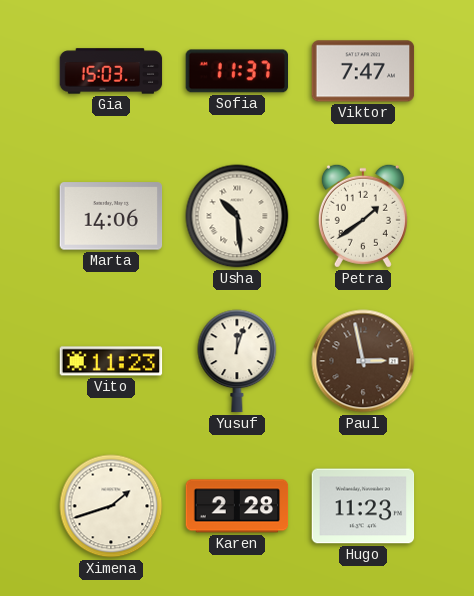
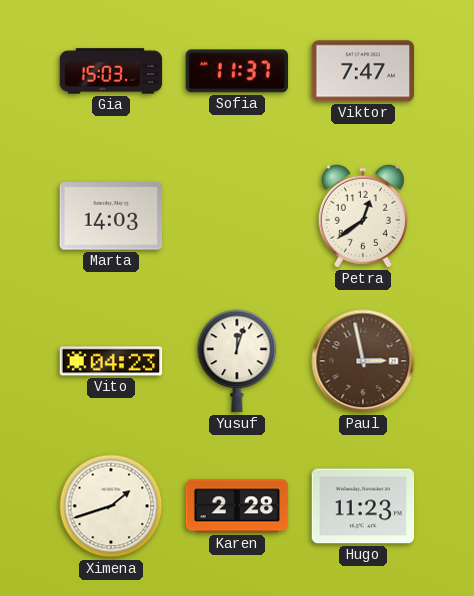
Marta: 14:06 -> 14:03 (111, 216)
Usha: 10:29 -> none (237, 216)
Petra: 1:39 -> 12:39 (363, 216)
Vito: 11:23 -> 04:23 (111, 361)
